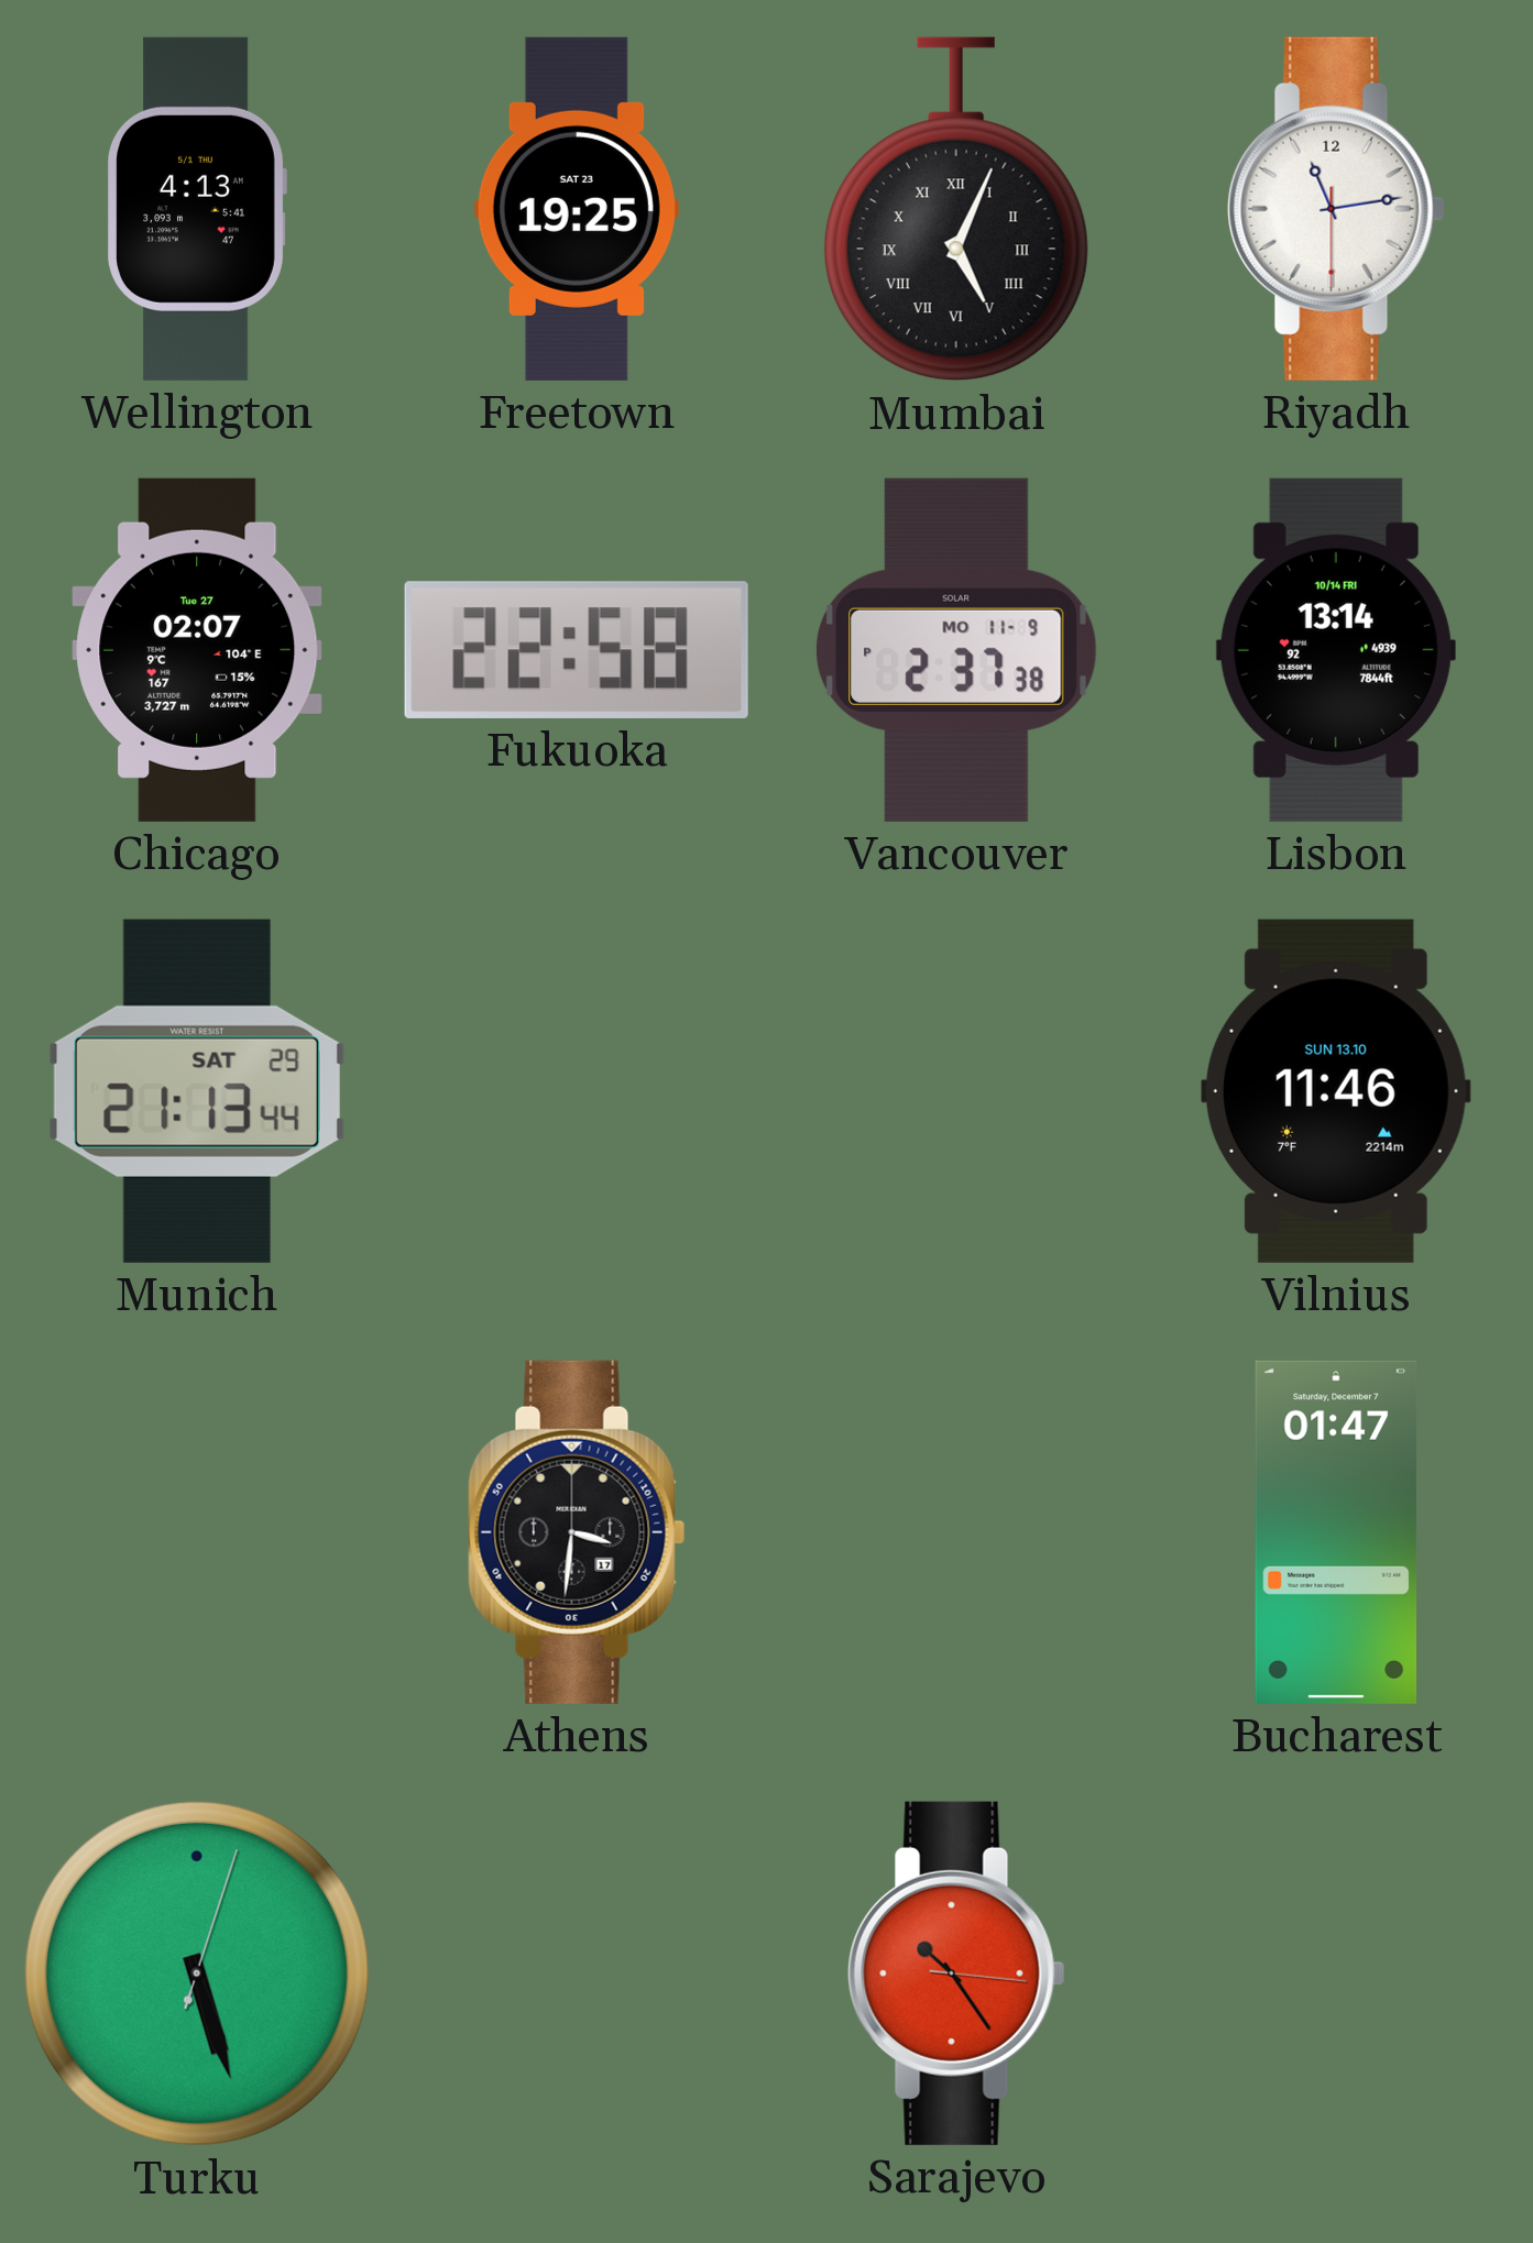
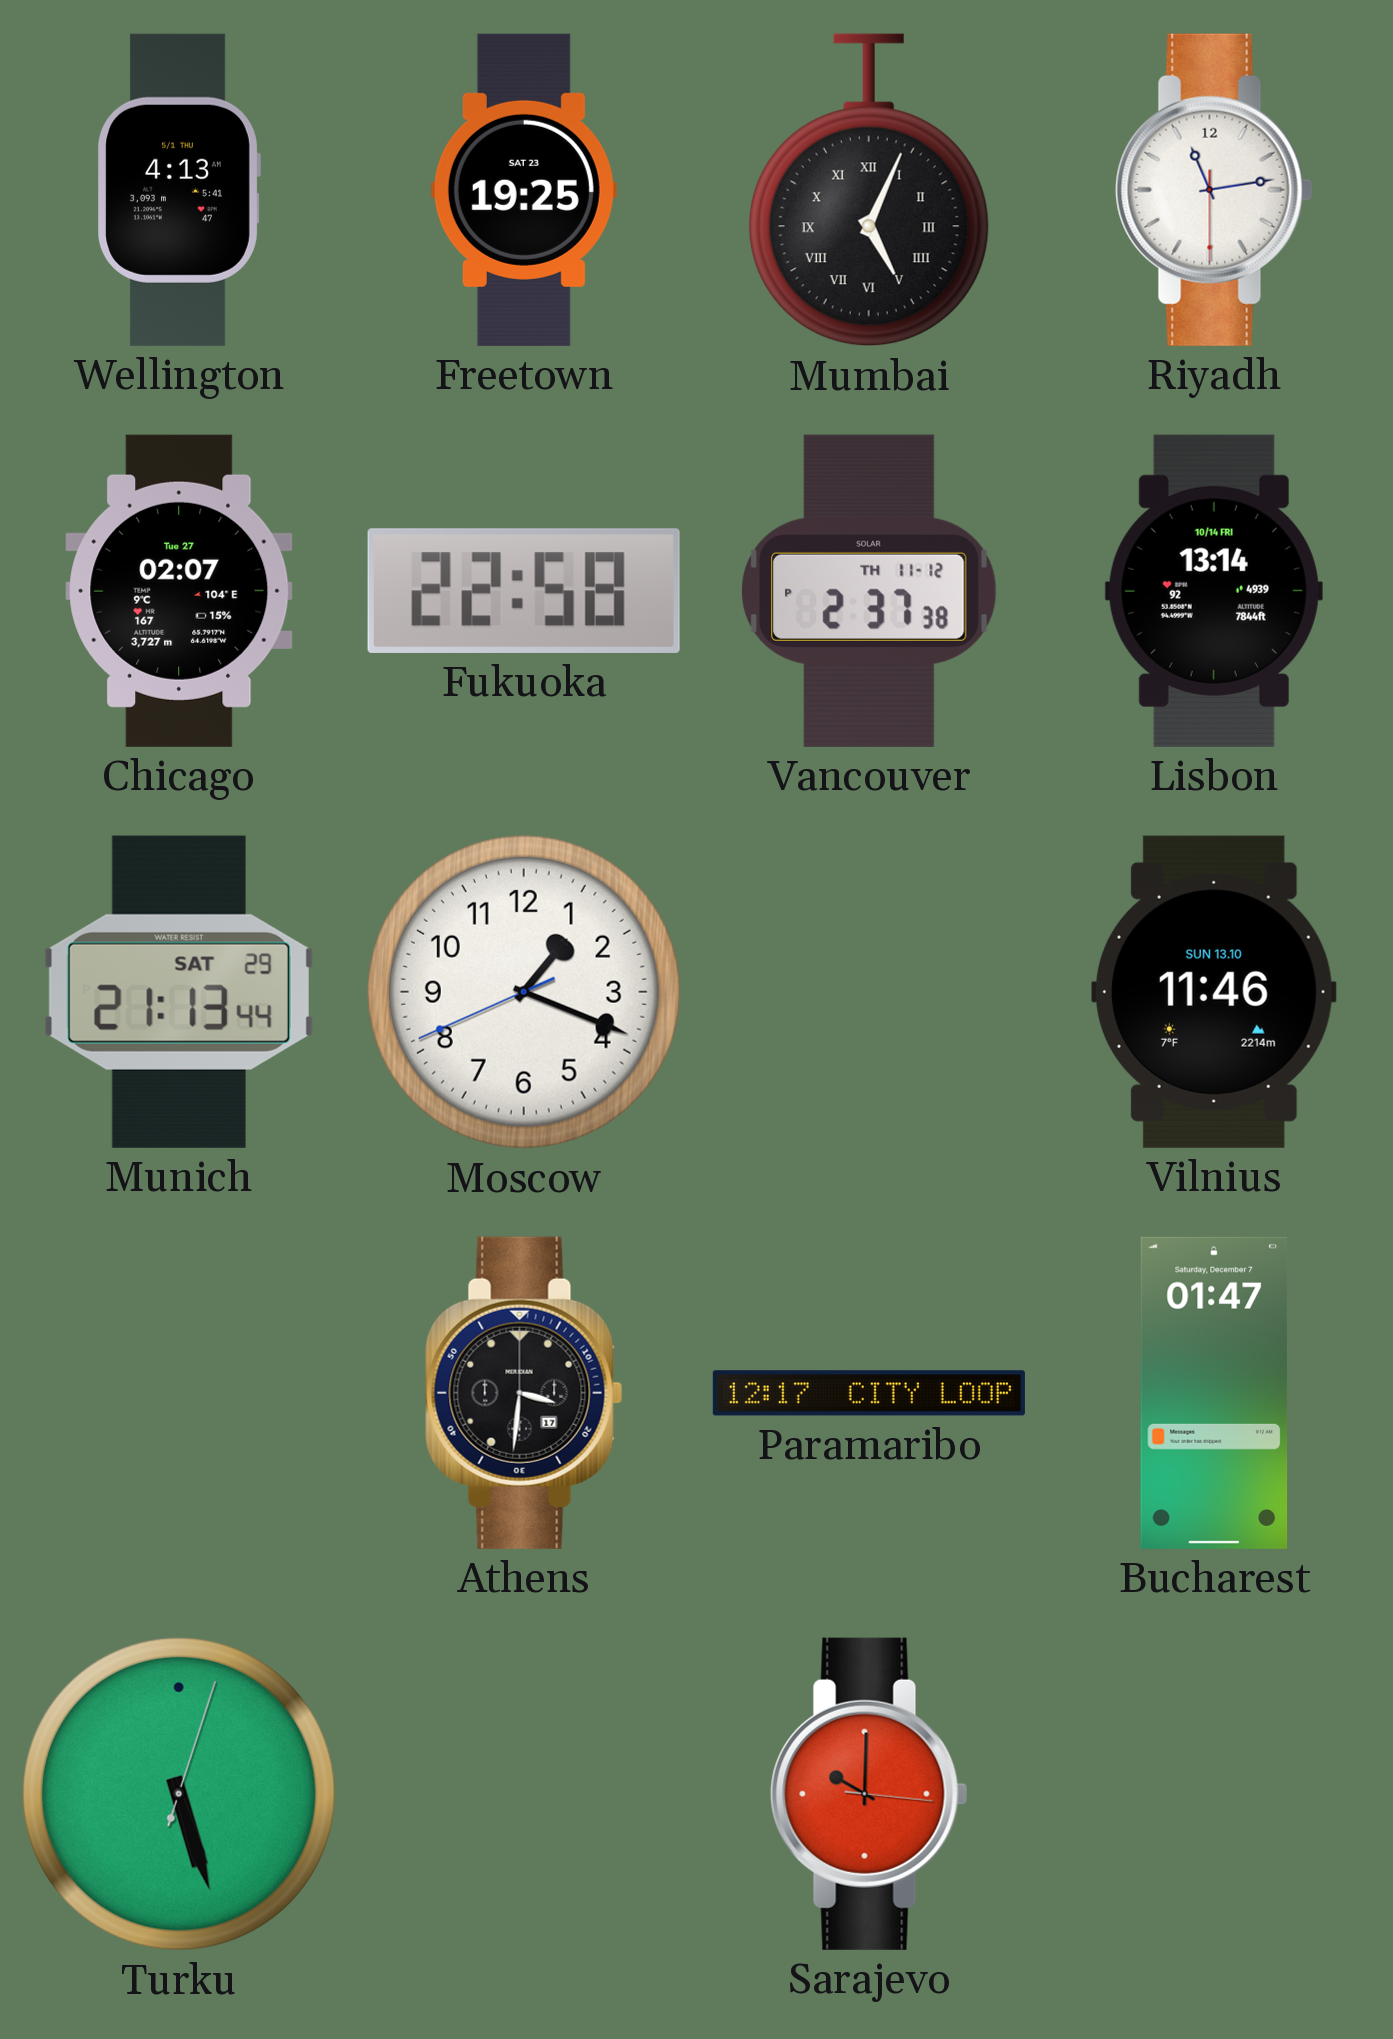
Vancouver date: MO 11-9 -> TH 11-12 (869, 591)
Moscow: none -> 1:18 (524, 992)
Paramaribo: none -> 12:17 (869, 1393)
Sarajevo: 10:24 -> 10:00 (869, 1794)
